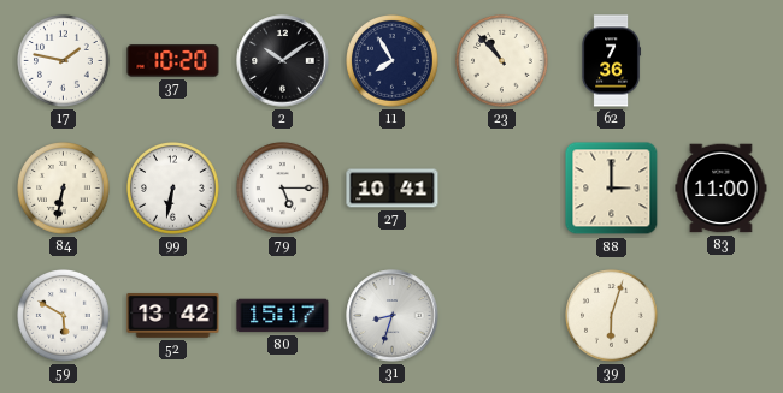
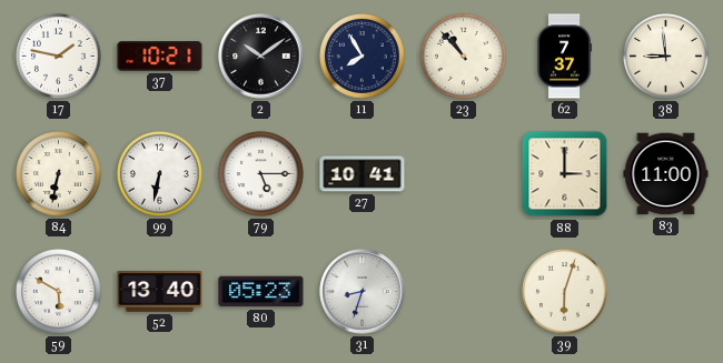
37: 10:20 -> 10:21 (160, 57)
62: 7:36 -> 7:37 (564, 57)
38: none -> 8:59 (666, 57)
52: 13:42 -> 13:40 (160, 292)
80: 15:17 -> 05:23 (261, 292)
